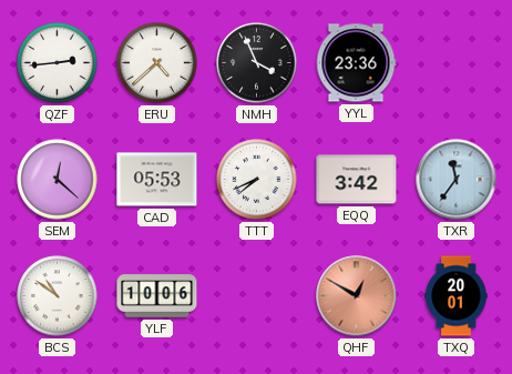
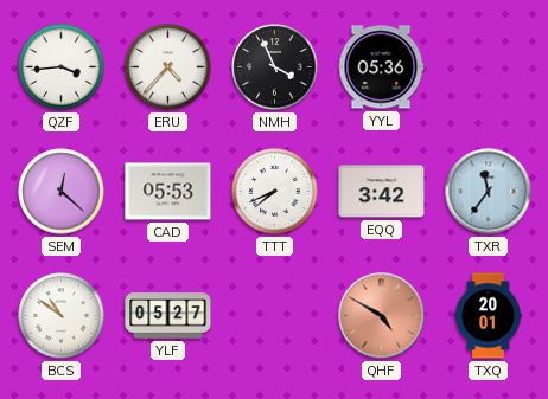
QZF: 2:44 -> 3:44 (62, 67)
ERU: 4:38 -> 4:37 (168, 67)
YYL: 23:36 -> 05:36 (381, 67)
YLF: 10:06 -> 05:27 (168, 316)
QHF: 12:50 -> 4:50 (382, 316)
